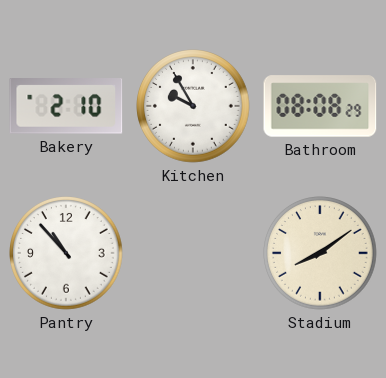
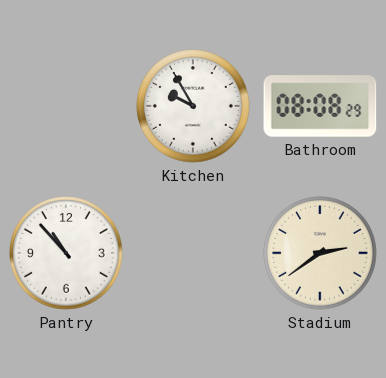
Bakery: 2:10 -> none (66, 107)
Stadium: 8:09 -> 2:39 (321, 254)
